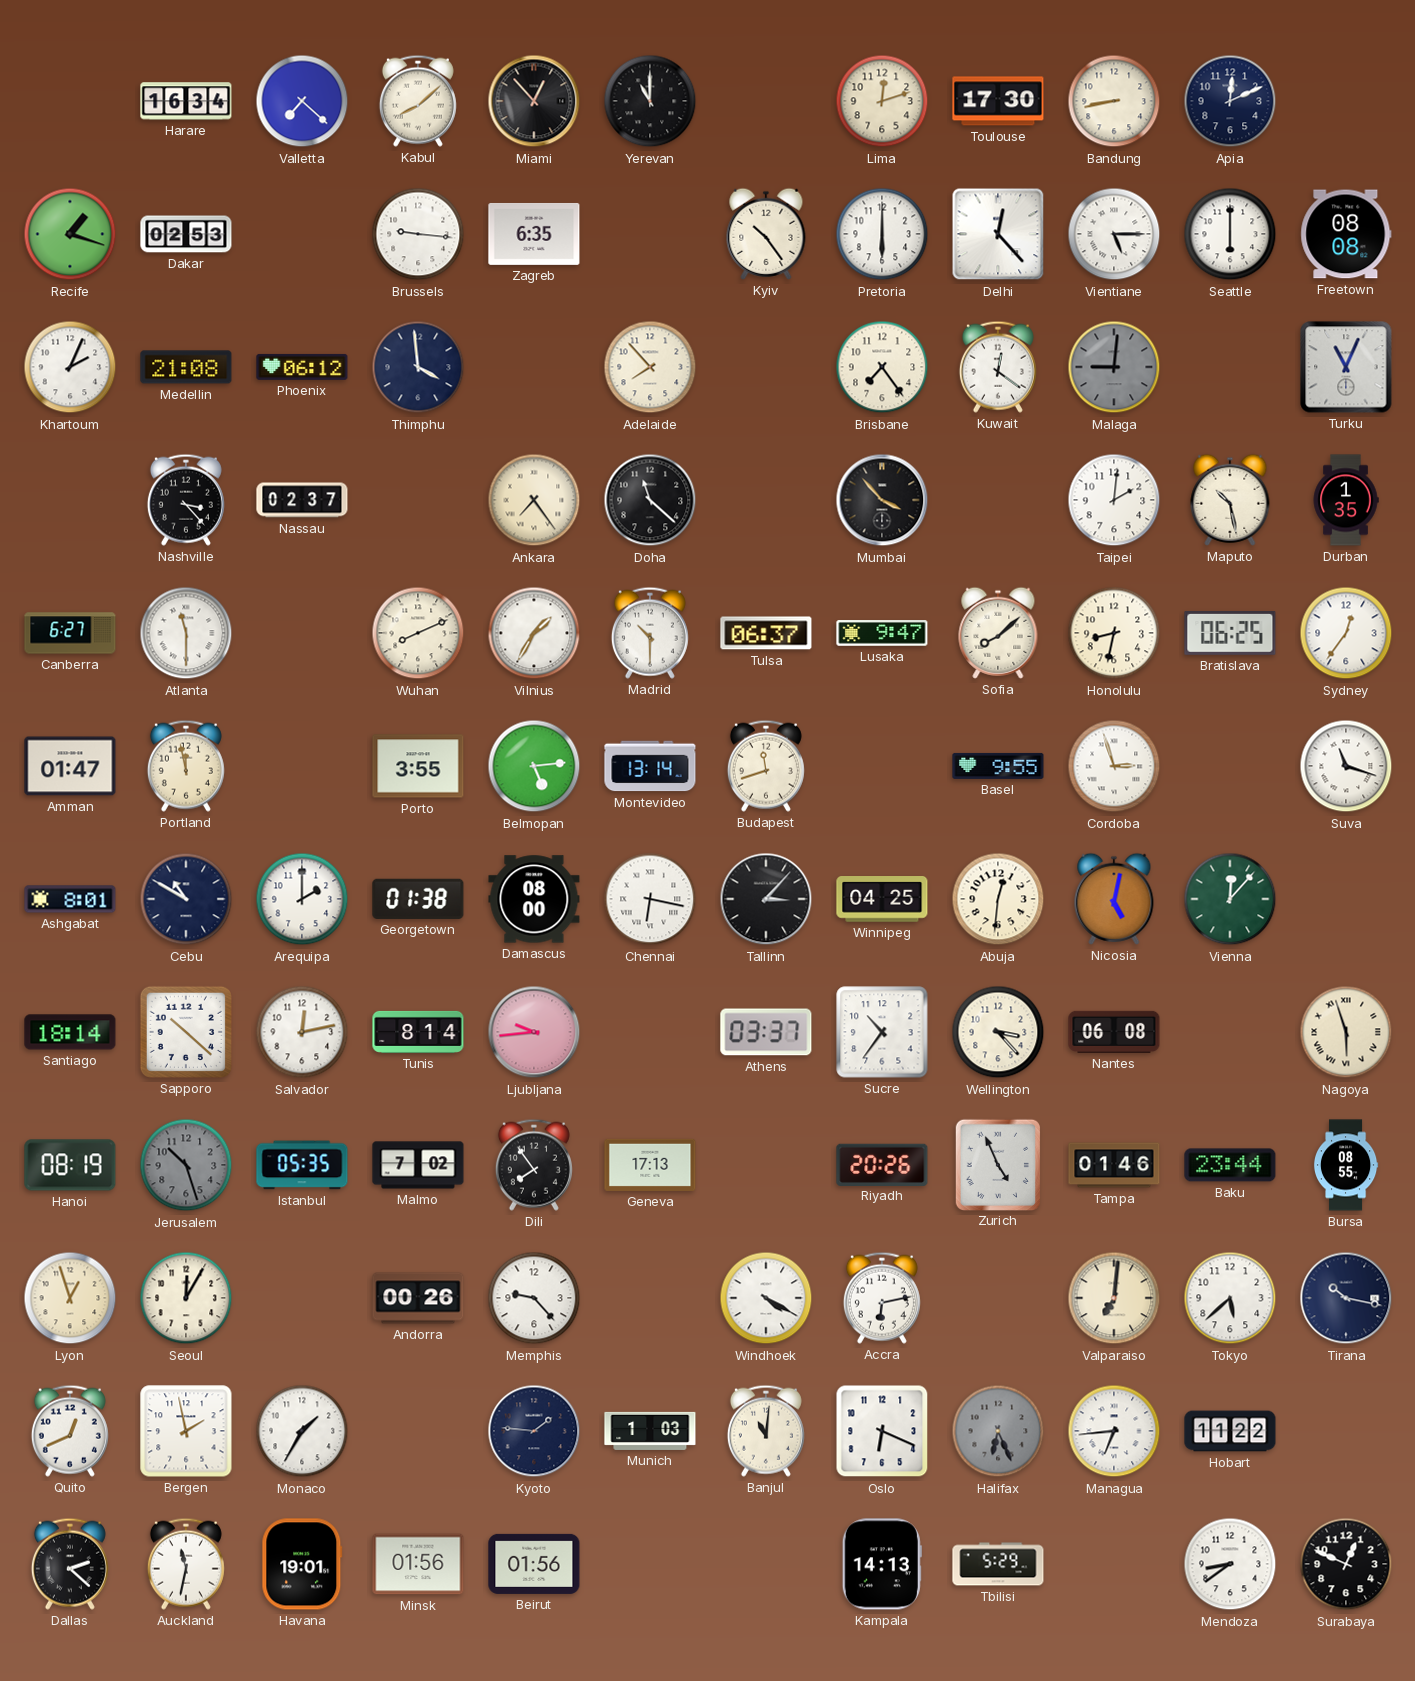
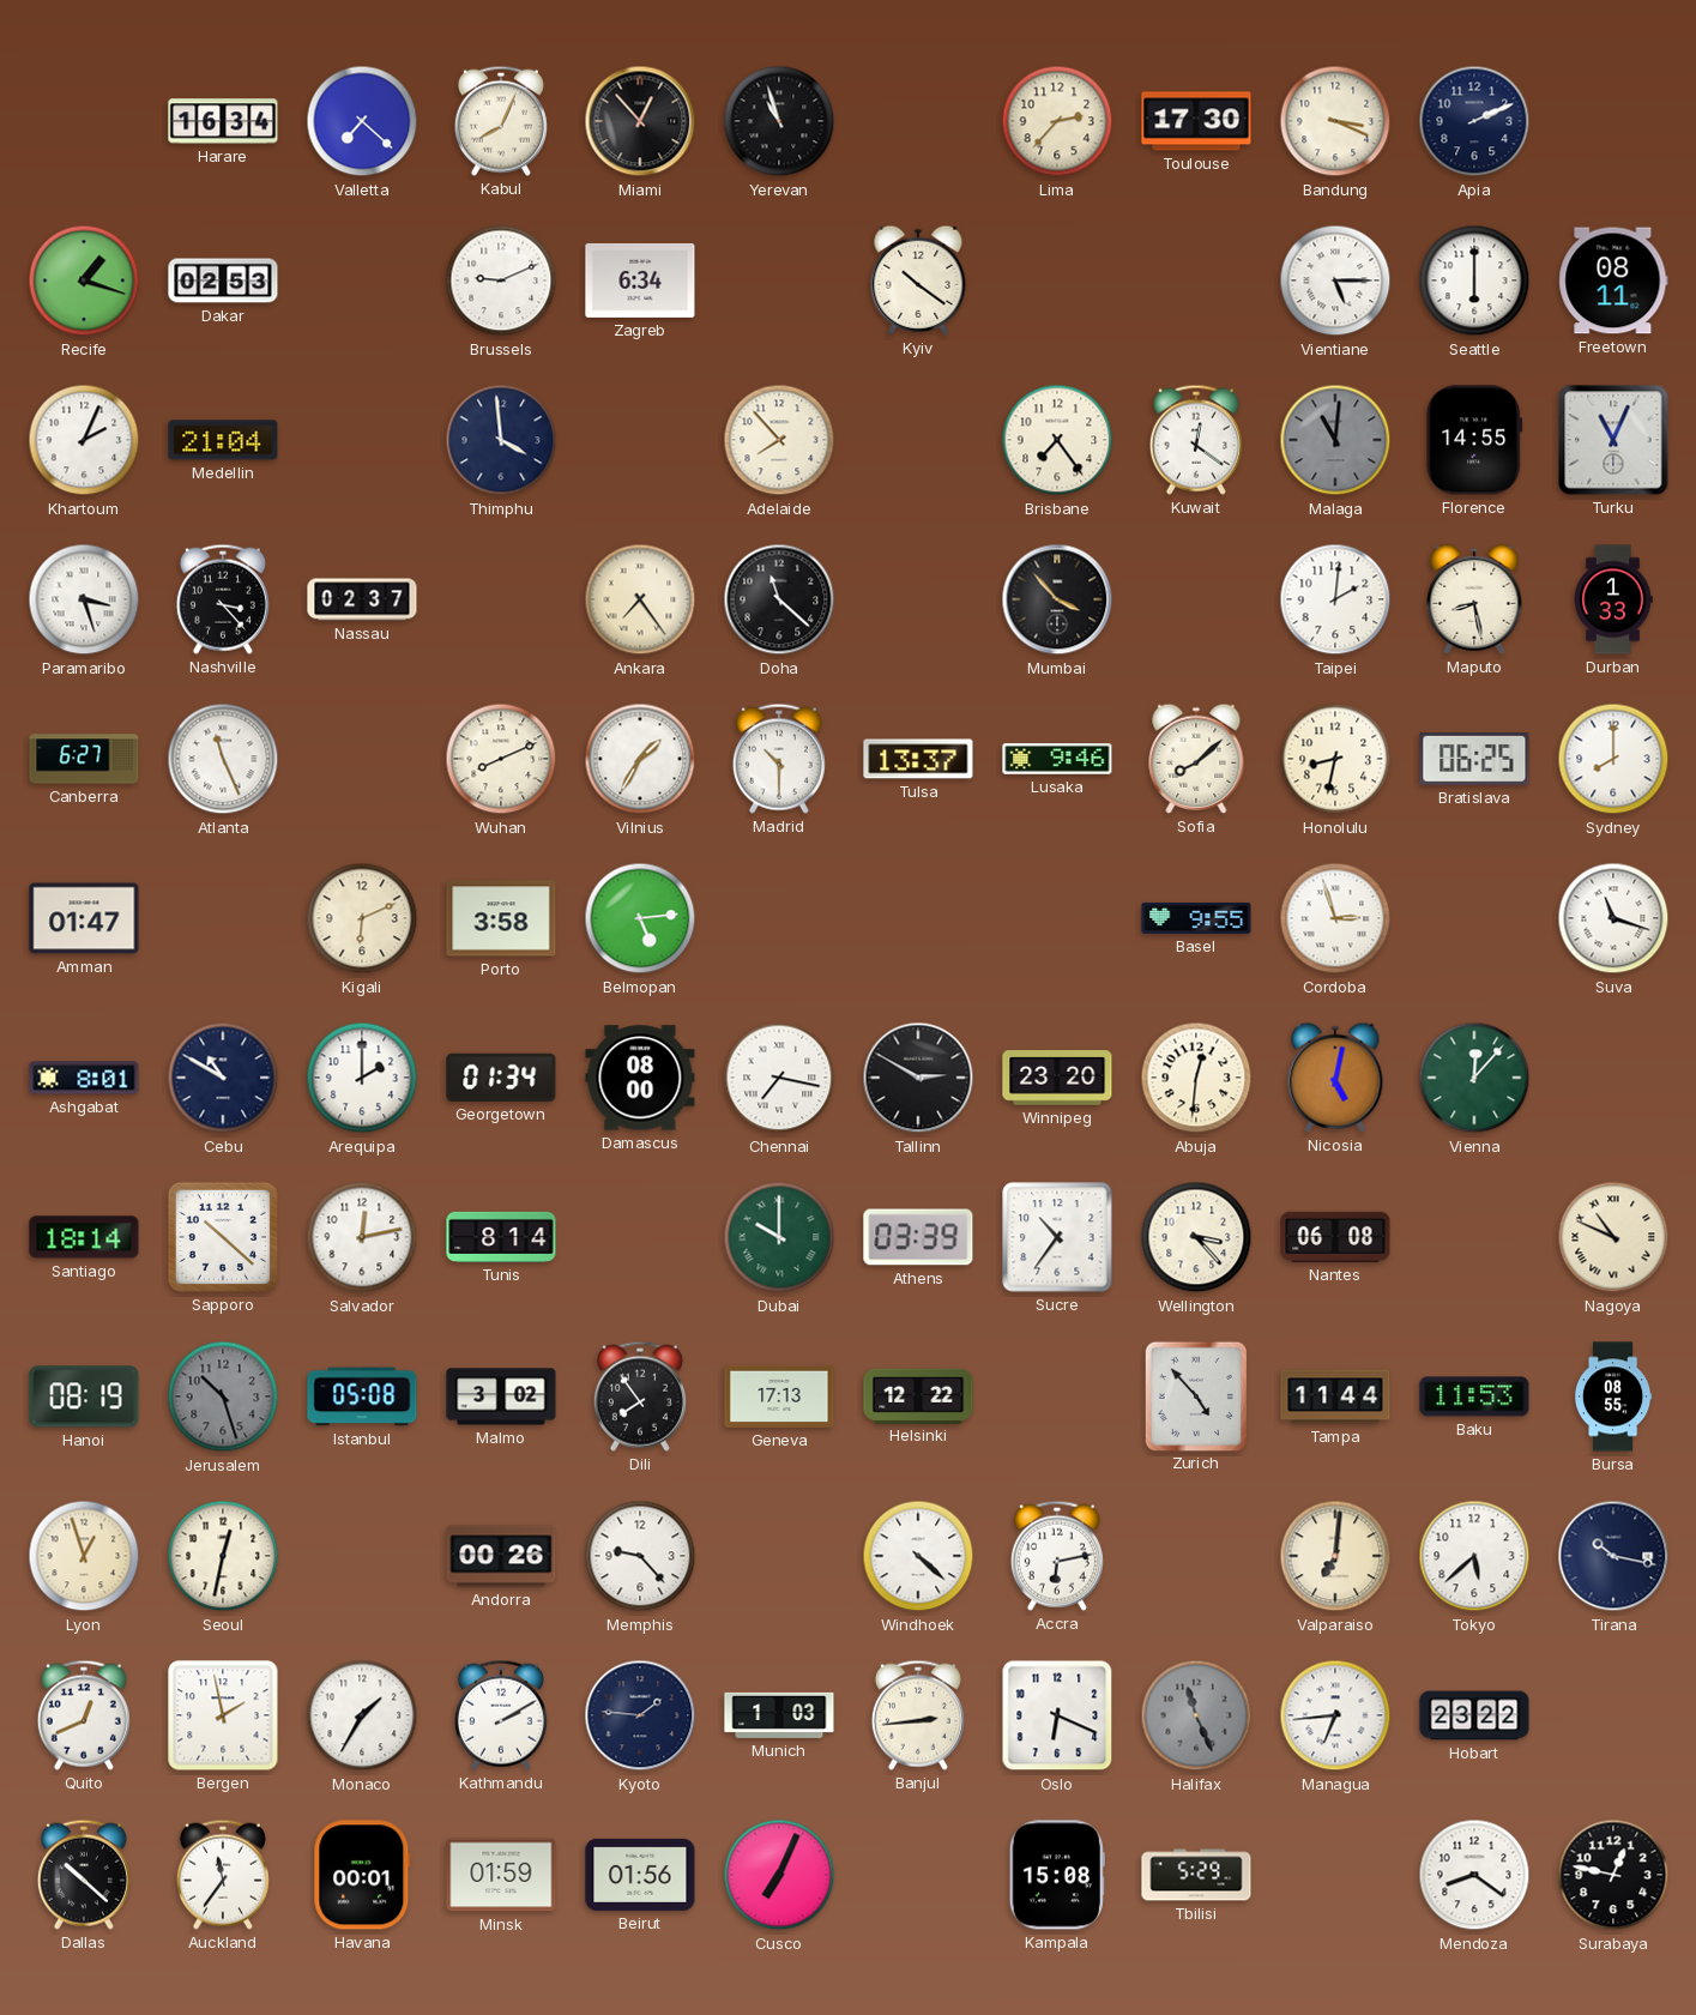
Kabul: 8:08 -> 8:04 (501, 121)
Yerevan: 11:00 -> 10:57 (779, 121)
Lima: 12:12 -> 2:37 (1057, 121)
Bandung: 8:43 -> 3:19 (1335, 121)
Apia: 12:11 -> 2:11 (1474, 121)
Brussels: 9:16 -> 9:11 (501, 280)
Zagreb: 6:35 -> 6:34 (640, 280)
Kyiv: 10:24 -> 10:21 (918, 280)
Pretoria: 6:00 -> none (882, 234)
Delhi: 12:23 -> none (998, 234)
Freetown: 08:08 -> 08:11 (1613, 280)
Medellin: 21:08 -> 21:04 (223, 440)
Phoenix: 06:12 -> none (302, 367)
Malaga: 9:01 -> 11:01 (1335, 440)
Florence: none -> 14:55 (1474, 440)
Paramaribo: none -> 3:27 (84, 599)
Maputo: 10:28 -> 8:28 (1474, 599)
Durban: 1:35 -> 1:33 (1613, 599)
Atlanta: 11:30 -> 11:26 (223, 759)
Tulsa: 06:37 -> 13:37 (918, 759)
Lusaka: 9:47 -> 9:46 (1057, 759)
Sydney: 12:36 -> 8:00 (1613, 759)
Portland: 11:58 -> none (186, 766)
Kigali: none -> 6:11 (362, 918)
Porto: 3:55 -> 3:58 (501, 918)
Montevideo: 13:14 -> none (650, 766)
Budapest: 11:42 -> none (766, 766)
Georgetown: 01:38 -> 01:34 (501, 1078)
Chennai: 6:17 -> 7:17 (779, 1078)
Tallinn: 3:07 -> 2:50 (918, 1078)
Winnipeg: 04:25 -> 23:20 (1057, 1079)
Ljubljana: 9:44 -> none (534, 1032)
Dubai: none -> 10:00 (779, 1237)
Athens: 03:37 -> 03:39 (918, 1237)
Nagoya: 5:57 -> 10:49 (1613, 1237)
Istanbul: 05:35 -> 05:08 (362, 1396)
Malmo: 7:02 -> 3:02 (501, 1396)
Helsinki: none -> 12:22 (918, 1395)
Riyadh: 20:26 -> none (882, 1164)
Zurich: 4:56 -> 4:53 (1195, 1395)
Tampa: 01:46 -> 11:44 (1335, 1396)
Baku: 23:44 -> 11:53 (1474, 1396)
Seoul: 12:05 -> 12:32 (223, 1556)
Windhoek: 4:20 -> 4:22 (918, 1556)
Kathmandu: none -> 2:10 (501, 1715)
Banjul: 11:01 -> 2:44 (918, 1715)
Halifax: 6:26 -> 11:26 (1196, 1715)
Hobart: 11:22 -> 23:22 (1474, 1715)
Dallas: 2:22 -> 10:22 (84, 1875)
Auckland: 11:32 -> 11:36 (223, 1875)
Havana: 19:01 -> 00:01 (362, 1875)
Minsk: 01:56 -> 01:59 (501, 1875)
Cusco: none -> 7:04 (779, 1875)
Kampala: 14:13 -> 15:08 (1057, 1875)
Mendoza: 8:39 -> 8:21 (1474, 1875)
Surabaya: 12:49 -> 12:47 (1613, 1875)
